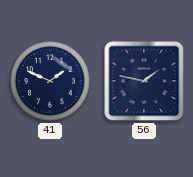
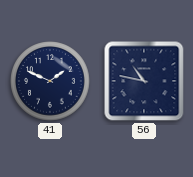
56: 1:47 -> 10:47 (144, 81)
